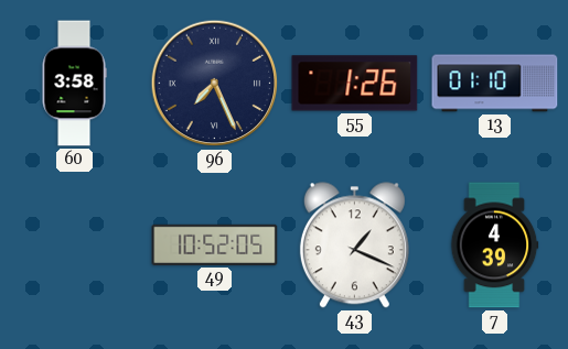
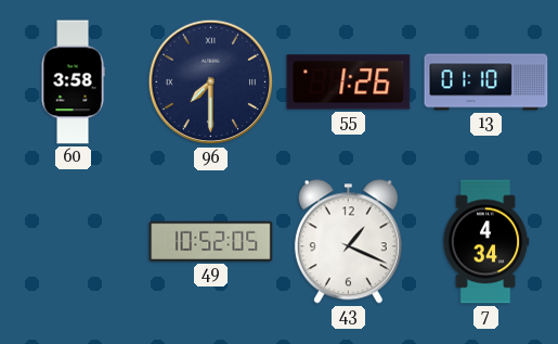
96: 7:26 -> 7:30 (211, 82)
7: 4:39 -> 4:34 (485, 242)
